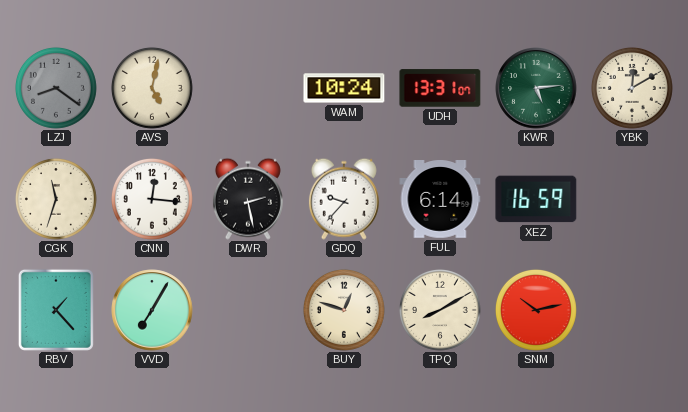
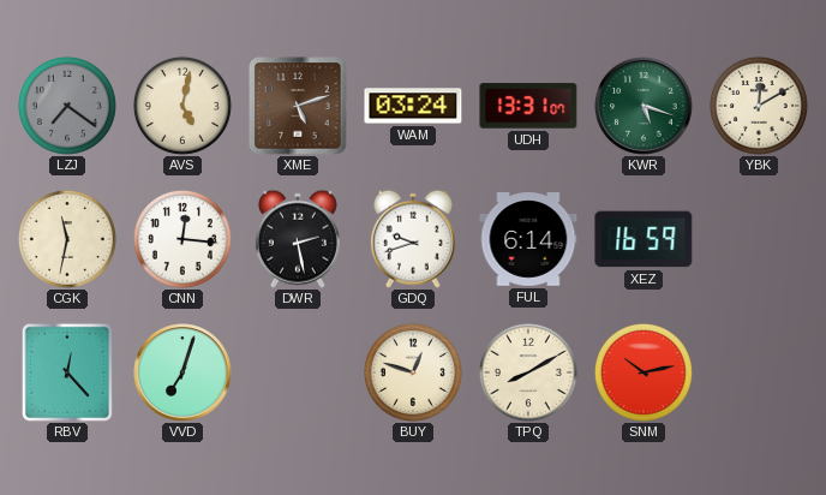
LZJ: 8:21 -> 7:21 (67, 106)
XME: none -> 5:12 (298, 106)
WAM: 10:24 -> 03:24 (413, 106)
KWR: 5:14 -> 5:18 (644, 106)
CGK: 11:33 -> 11:32 (67, 239)
GDQ: 9:37 -> 9:42 (413, 239)
RBV: 1:23 -> 12:23 (67, 372)
VVD: 7:05 -> 7:03 (182, 372)
